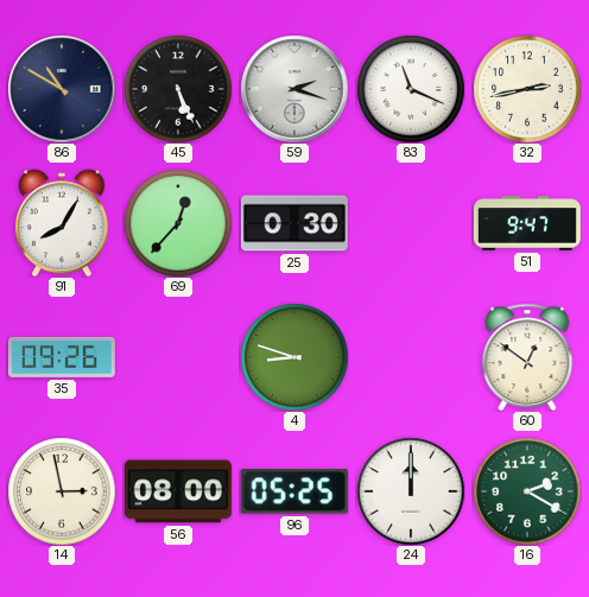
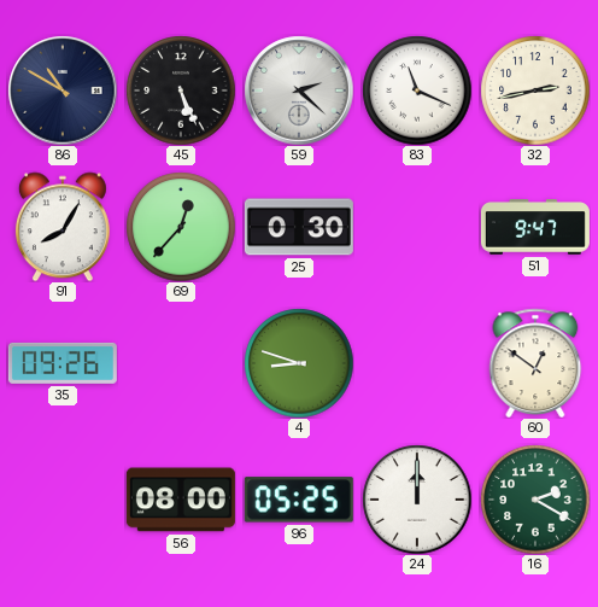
59: 2:18 -> 2:22 (299, 91)
14: 2:58 -> none (62, 491)
